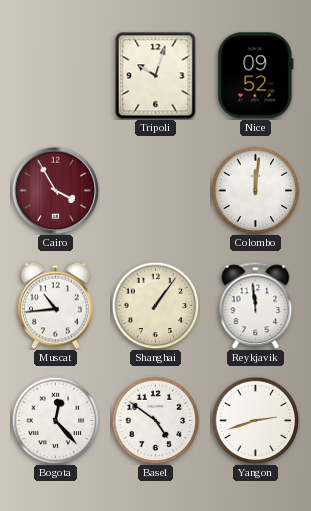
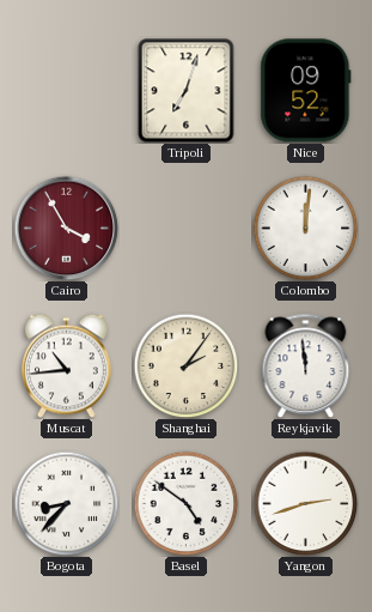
Tripoli: 10:03 -> 7:03 (187, 91)
Shanghai: 1:06 -> 2:06 (185, 365)
Bogota: 12:23 -> 8:37 (66, 503)
